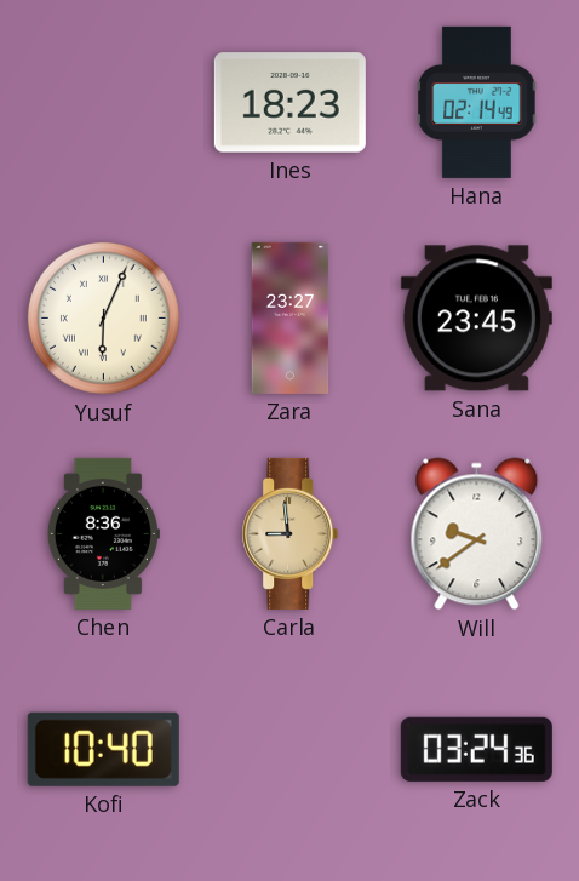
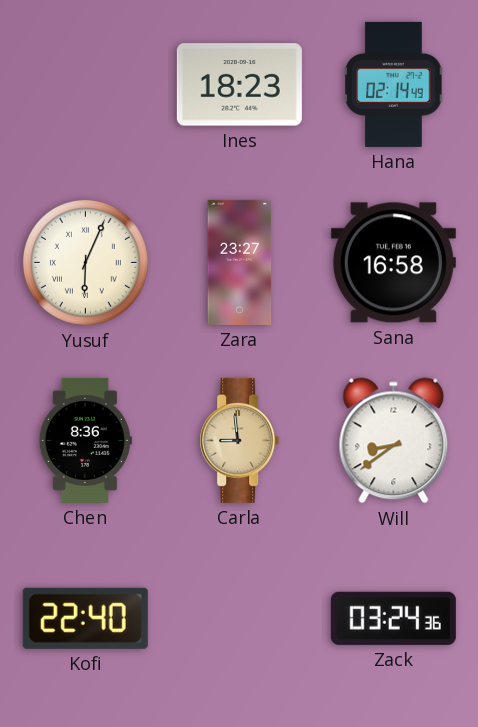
Sana: 23:45 -> 16:58 (393, 263)
Will: 9:39 -> 8:39 (394, 441)
Kofi: 10:40 -> 22:40 (85, 618)
